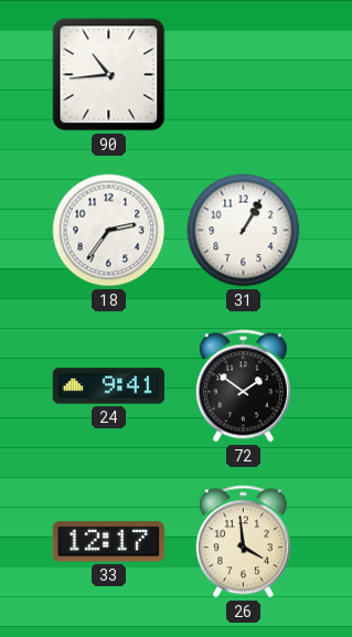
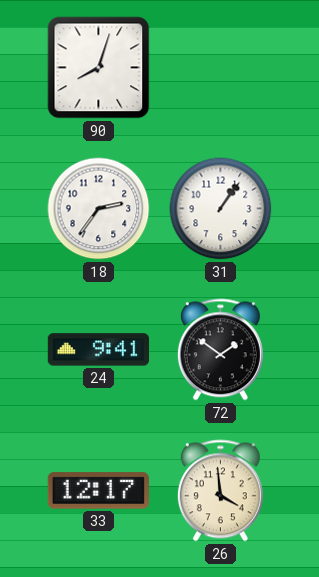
90: 10:44 -> 8:03 (99, 68)
31: 1:05 -> 1:06 (221, 209)
